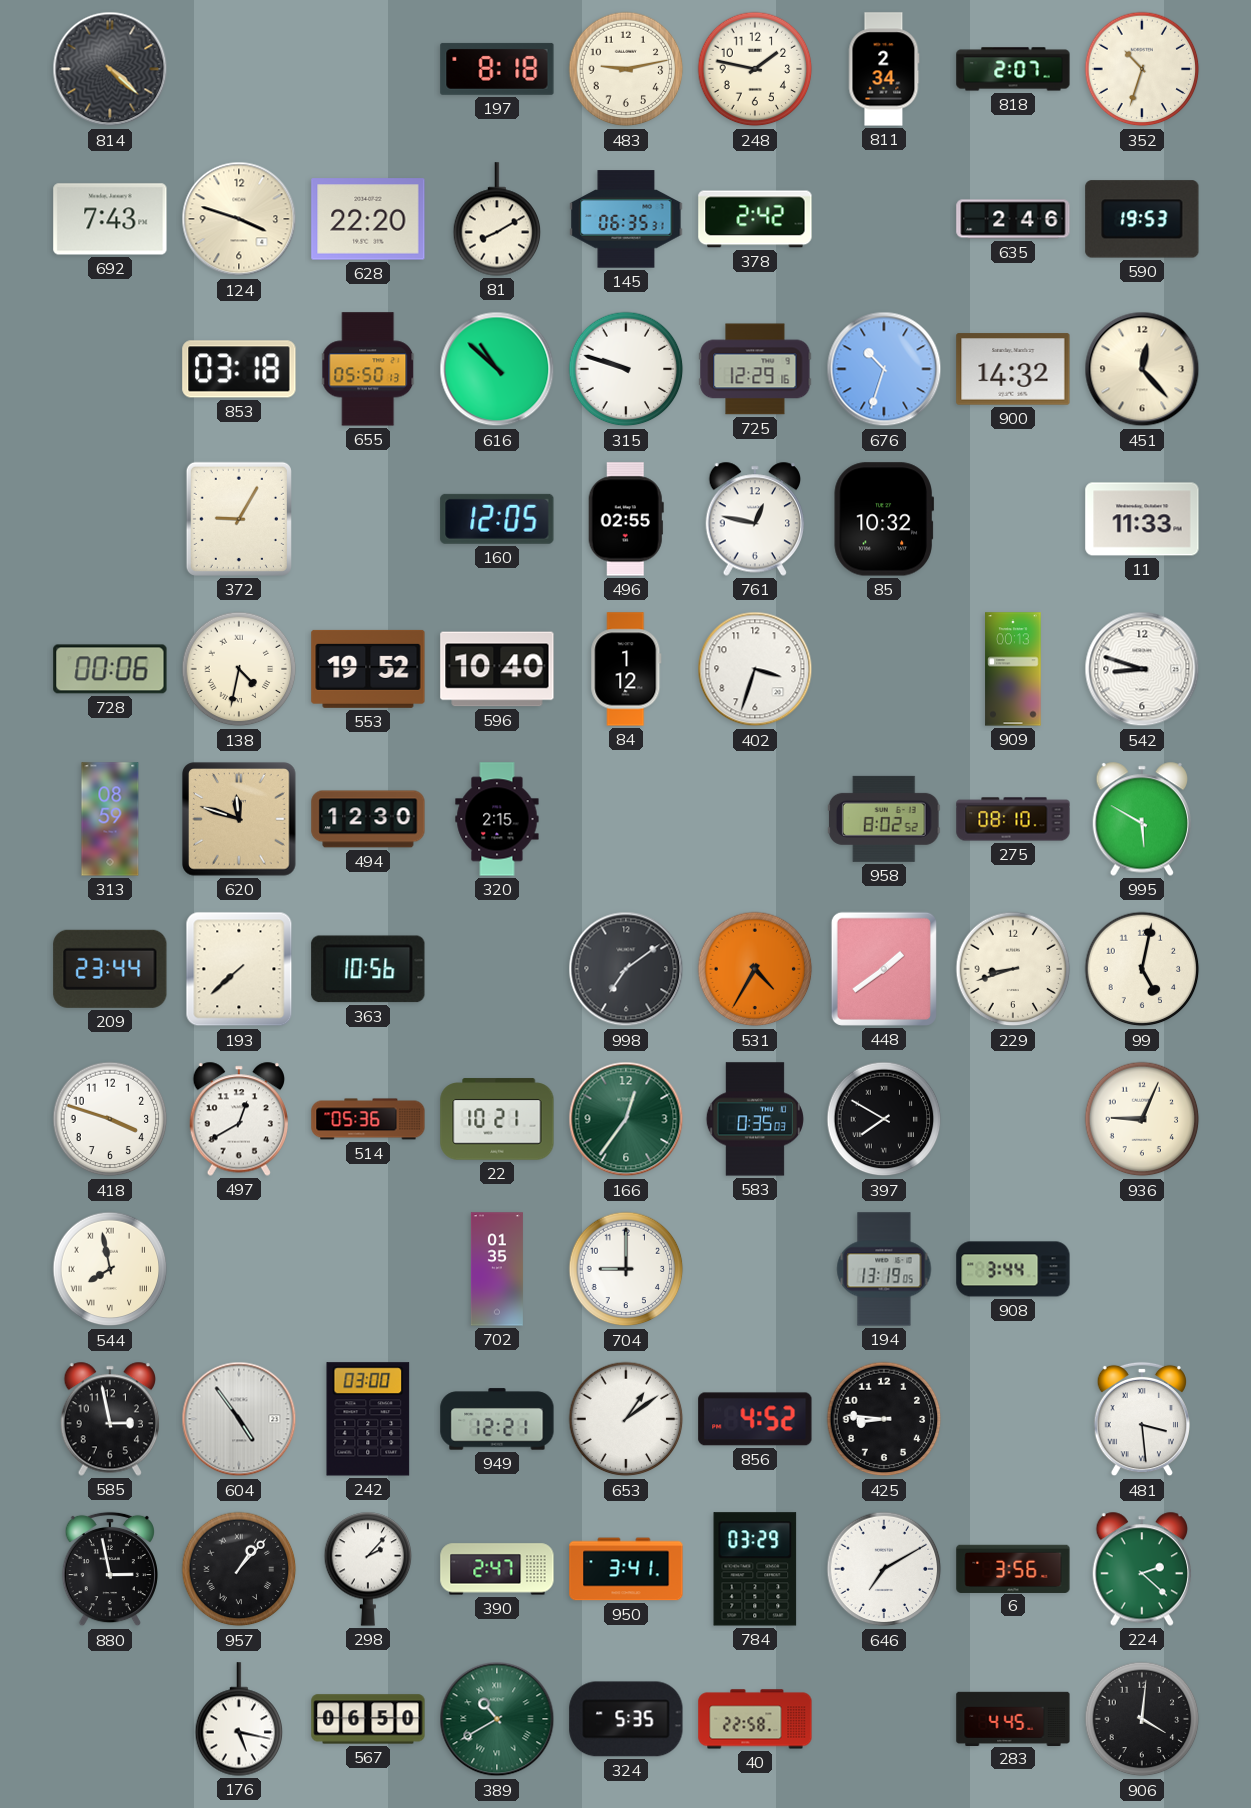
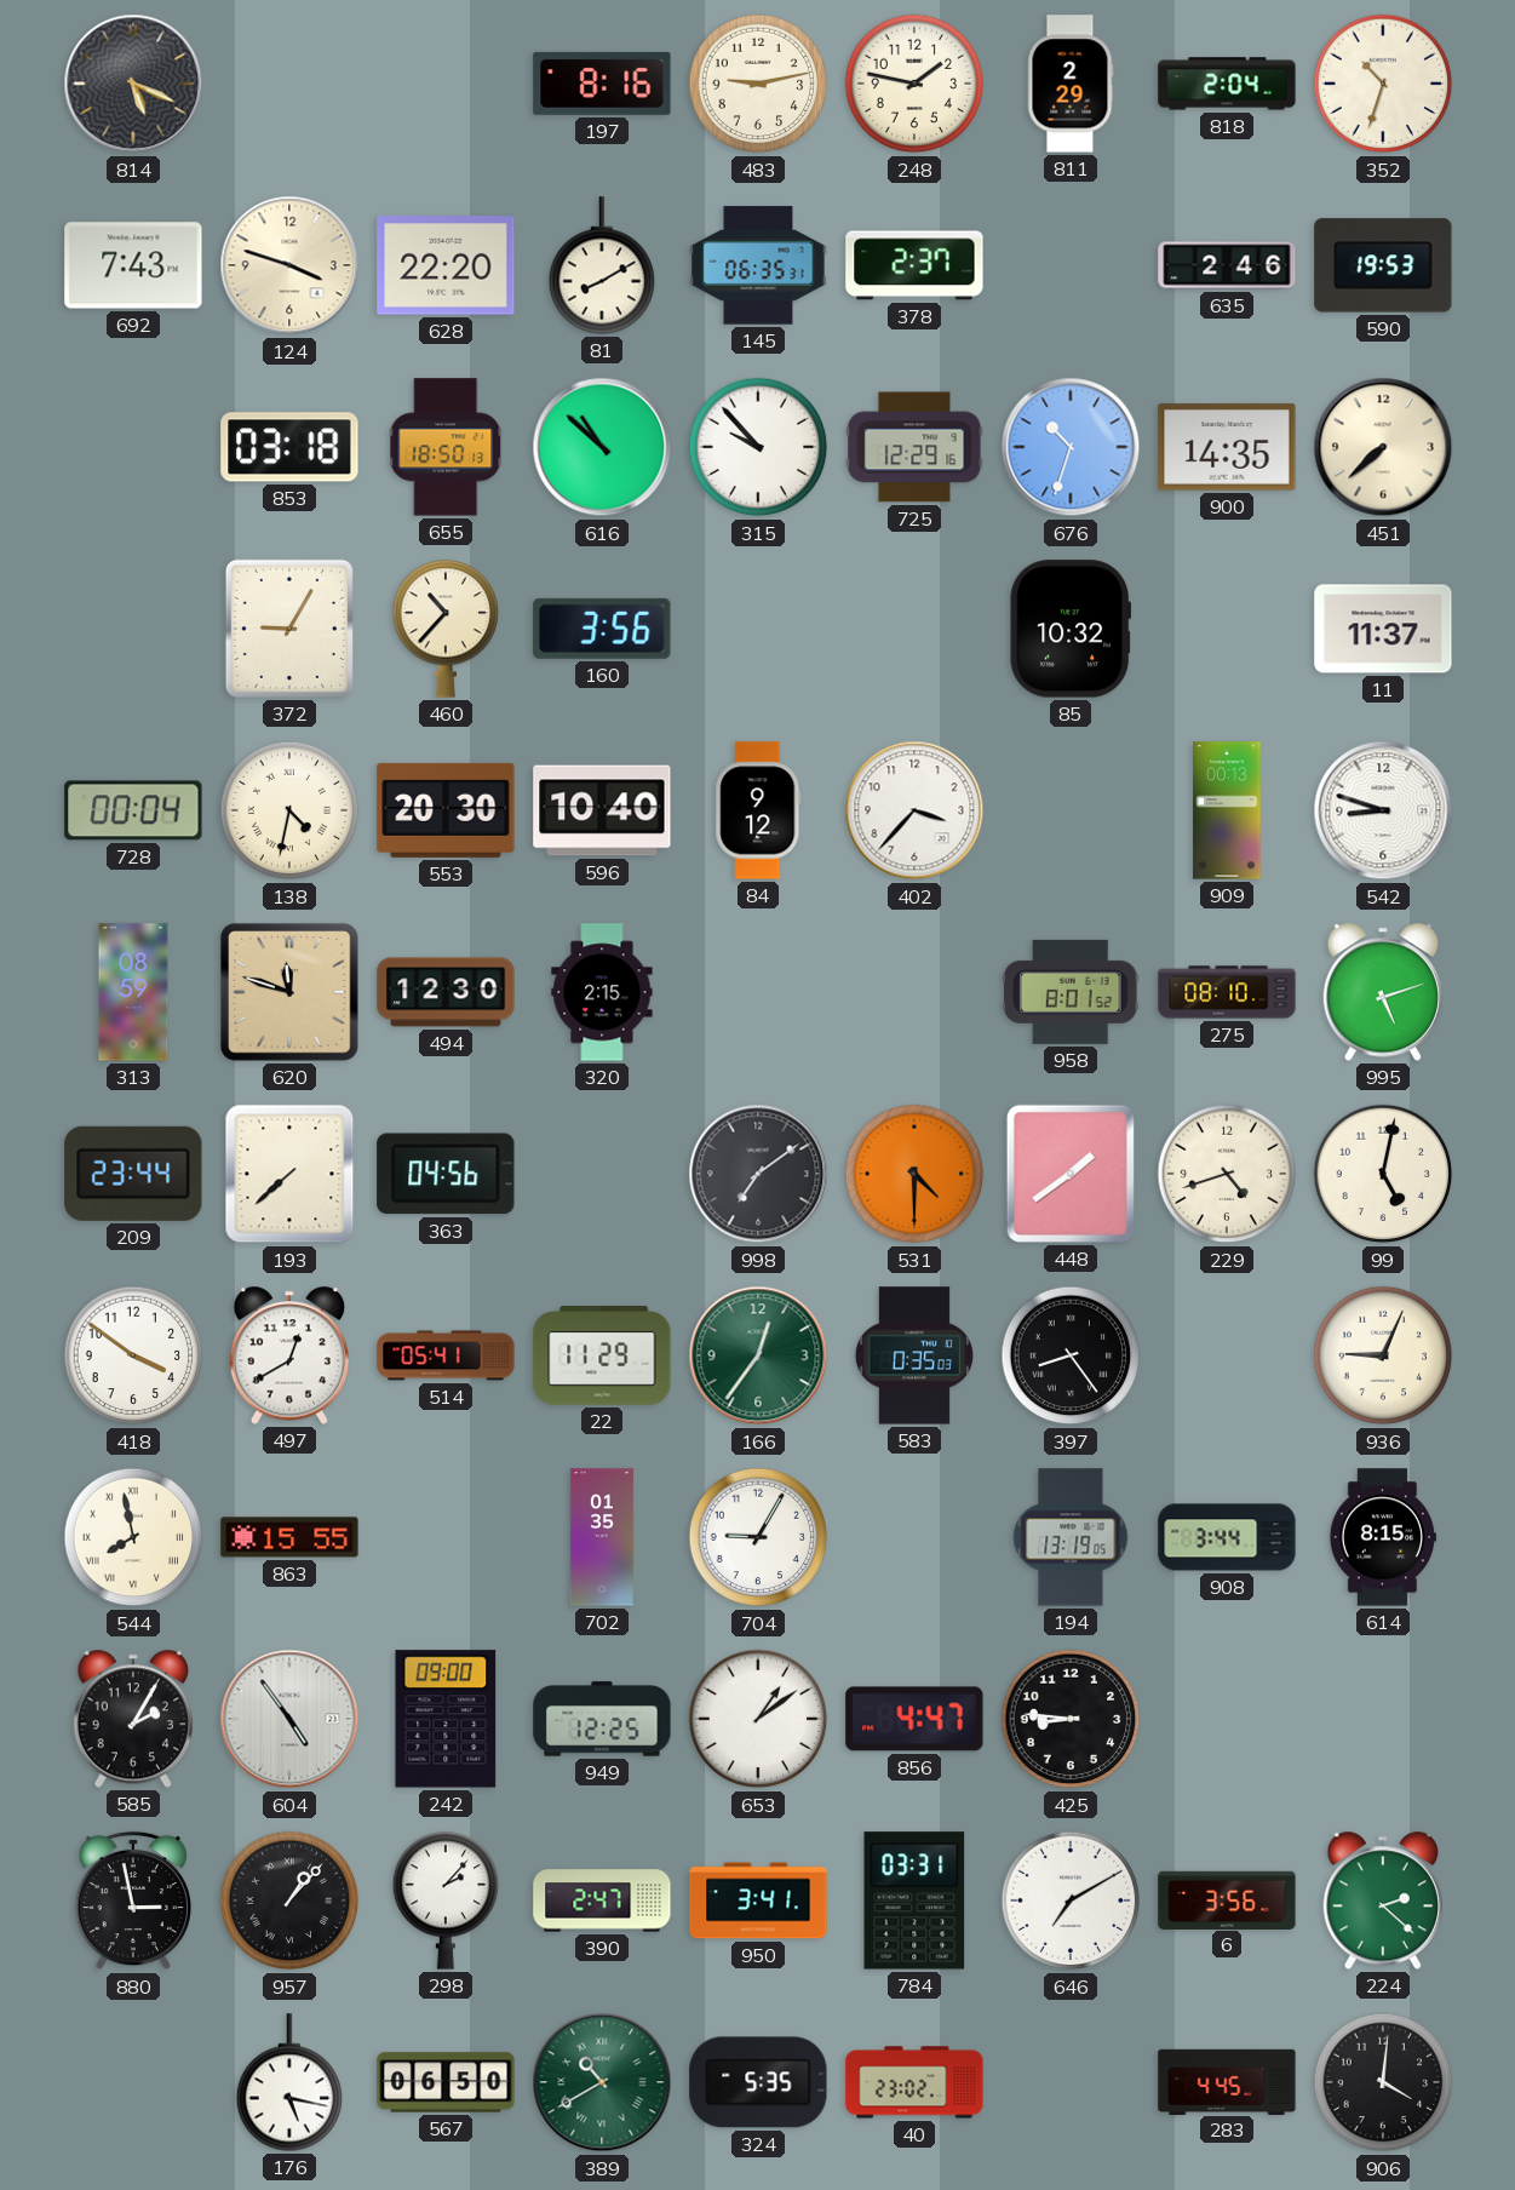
814: 4:22 -> 5:19 (133, 84)
197: 8:18 -> 8:16 (602, 84)
811: 2:34 -> 2:29 (1071, 84)
818: 2:07 -> 2:04 (1227, 84)
378: 2:42 -> 2:37 (914, 265)
655: 05:50 -> 18:50 (447, 447)
315: 9:48 -> 9:53 (758, 447)
900: 14:32 -> 14:35 (1227, 447)
451: 12:23 -> 7:38 (1383, 447)
460: none -> 10:37 (446, 629)
160: 12:05 -> 3:56 (602, 629)
496: 02:55 -> none (626, 519)
761: 12:47 -> none (754, 519)
11: 11:33 -> 11:37 (1383, 629)
728: 00:06 -> 00:04 (133, 810)
553: 19:52 -> 20:30 (446, 810)
84: 1:12 -> 9:12 (758, 810)
402: 3:33 -> 3:37 (914, 810)
958: 8:02 -> 8:01 (1071, 992)
995: 5:50 -> 5:12 (1382, 992)
363: 10:56 -> 04:56 (446, 1174)
531: 4:35 -> 4:30 (914, 1174)
229: 8:42 -> 4:42 (1227, 1174)
418: 3:48 -> 3:51 (133, 1355)
514: 05:36 -> 05:41 (446, 1355)
22: 10:21 -> 11:29 (602, 1355)
397: 7:50 -> 8:24 (1071, 1355)
863: none -> 15:55 (289, 1537)
704: 9:00 -> 9:05 (758, 1537)
614: none -> 8:15 (1383, 1537)
585: 2:58 -> 2:05 (132, 1719)
242: 03:00 -> 09:00 (446, 1719)
949: 12:21 -> 12:25 (602, 1719)
856: 4:52 -> 4:47 (914, 1719)
481: 3:29 -> none (1142, 1419)
784: 03:29 -> 03:31 (914, 1901)
40: 22:58 -> 23:02 (914, 2082)
